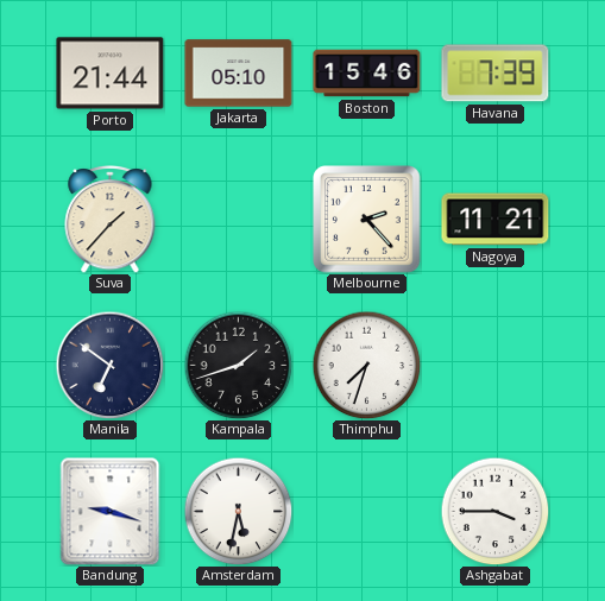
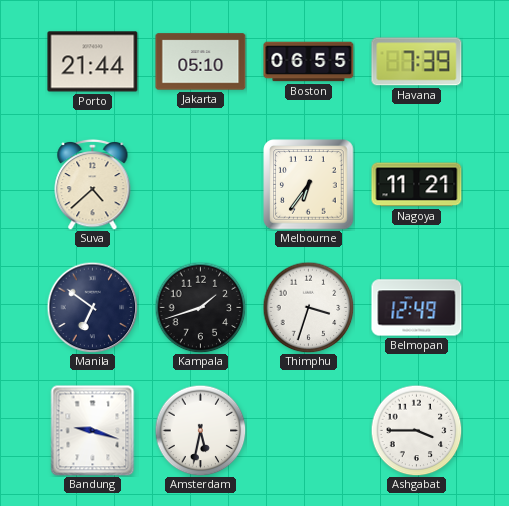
Boston: 15:46 -> 06:55 (309, 62)
Suva: 1:37 -> 4:38 (93, 184)
Melbourne: 2:23 -> 6:36 (309, 185)
Thimphu: 7:33 -> 3:33 (308, 307)
Belmopan: none -> 12:49 (417, 308)
